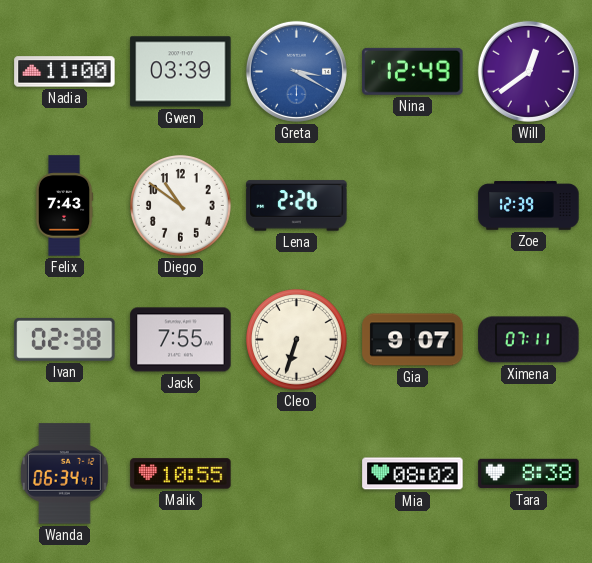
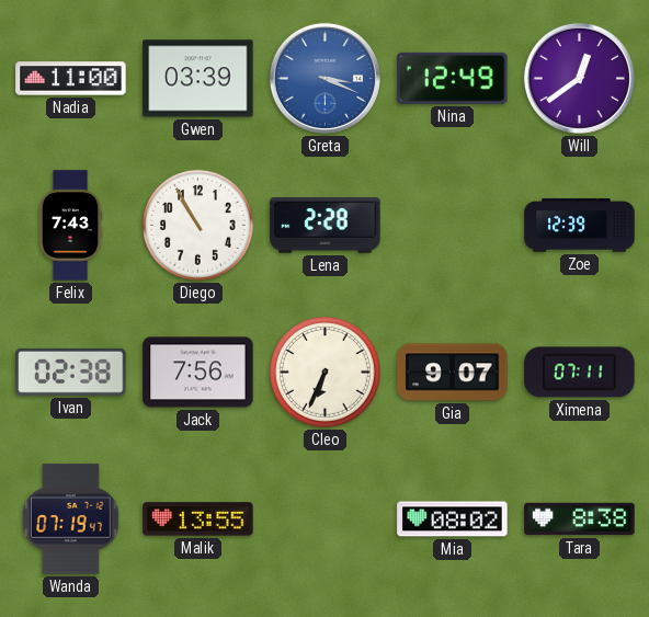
Greta: 3:20 -> 3:19 (324, 78)
Diego: 10:51 -> 10:55 (198, 226)
Lena: 2:26 -> 2:28 (326, 226)
Jack: 7:55 -> 7:56 (198, 373)
Cleo: 6:33 -> 6:34 (326, 373)
Wanda: 06:34 -> 07:19 (71, 519)
Malik: 10:55 -> 13:55 (198, 519)
